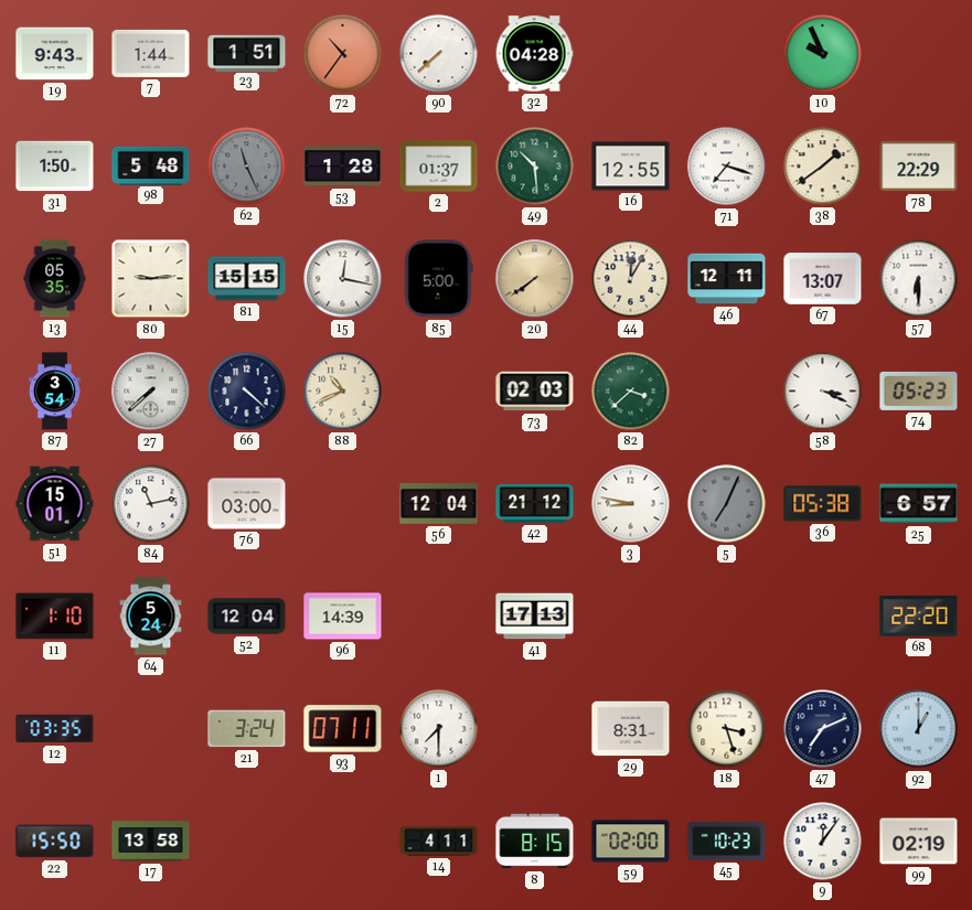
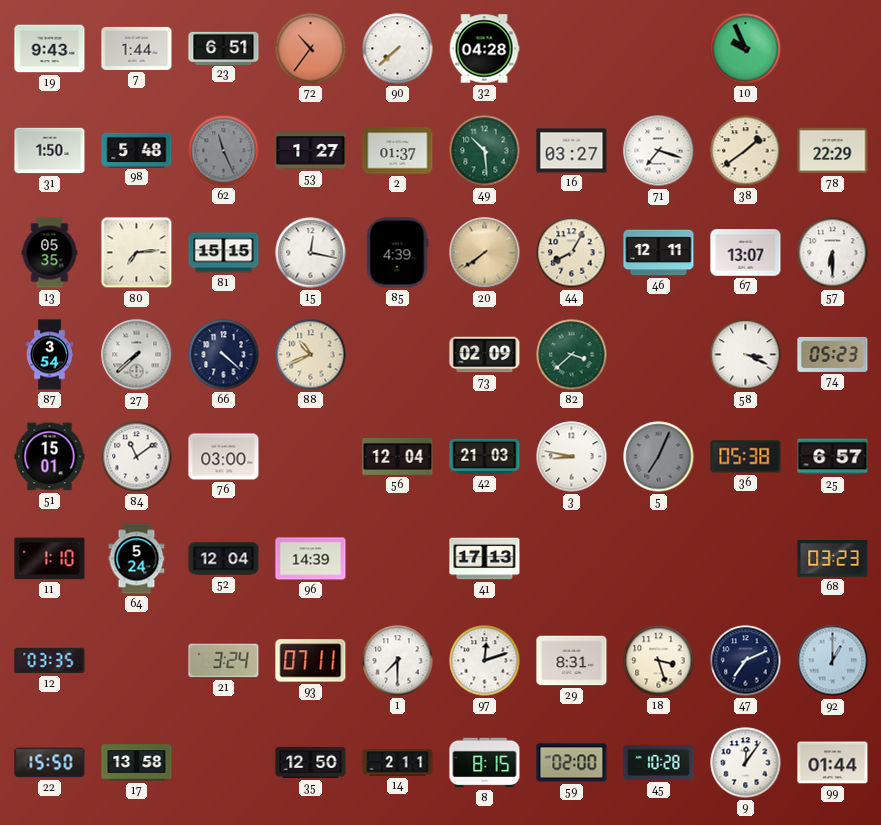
23: 1:51 -> 6:51 (224, 48)
53: 1:28 -> 1:27 (311, 151)
16: 12:55 -> 03:27 (572, 151)
80: 9:14 -> 7:14 (137, 253)
85: 5:00 -> 4:39 (397, 253)
44: 12:05 -> 8:05 (572, 253)
73: 02:03 -> 02:09 (485, 355)
84: 11:13 -> 11:09 (137, 457)
42: 21:12 -> 21:03 (485, 456)
68: 22:20 -> 03:23 (833, 559)
97: none -> 12:12 (485, 661)
35: none -> 12:50 (311, 762)
14: 4:11 -> 2:11 (398, 763)
45: 10:23 -> 10:28 (659, 762)
99: 02:19 -> 01:44 (833, 763)
